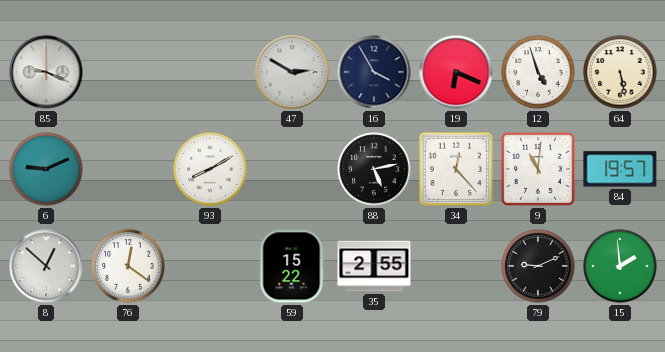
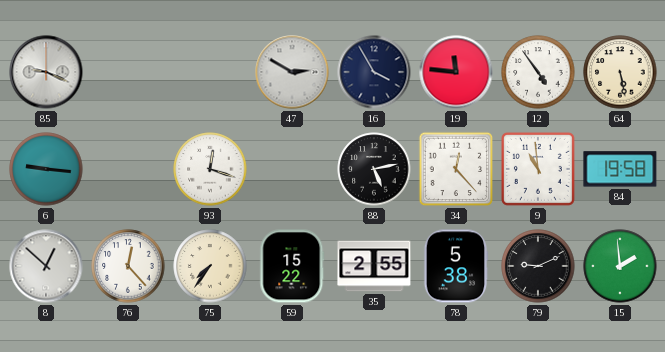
19: 6:19 -> 11:46 (456, 72)
12: 4:57 -> 4:54 (538, 72)
6: 9:11 -> 9:16 (46, 169)
93: 8:10 -> 12:18 (210, 169)
9: 11:01 -> 10:59 (538, 169)
84: 19:57 -> 19:58 (620, 169)
76: 12:21 -> 12:23 (128, 266)
75: none -> 7:36 (210, 266)
78: none -> 5:38 (456, 266)
